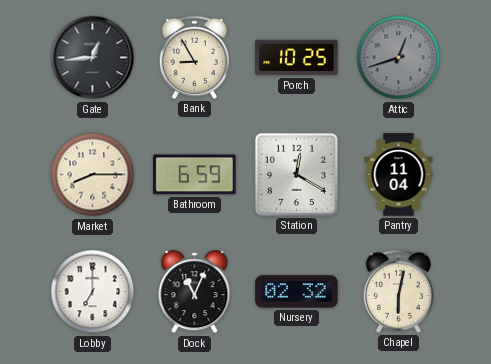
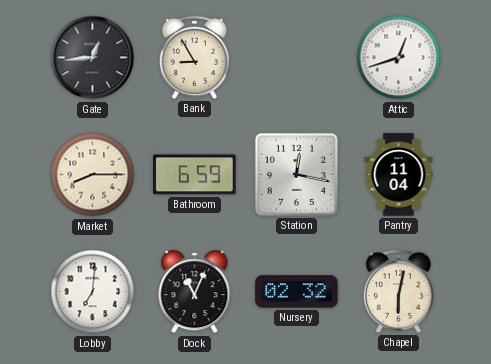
Porch: 10:25 -> none (297, 58)
Attic dial: grey -> white (399, 58)
Station: 12:20 -> 12:17 (296, 174)
Lobby: 7:00 -> 7:01 (93, 292)
